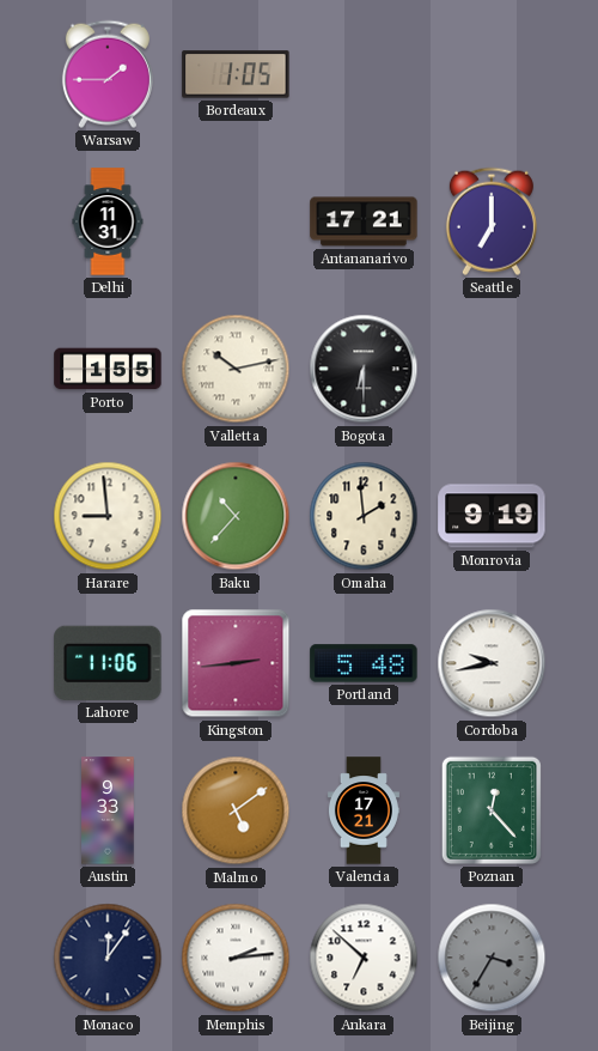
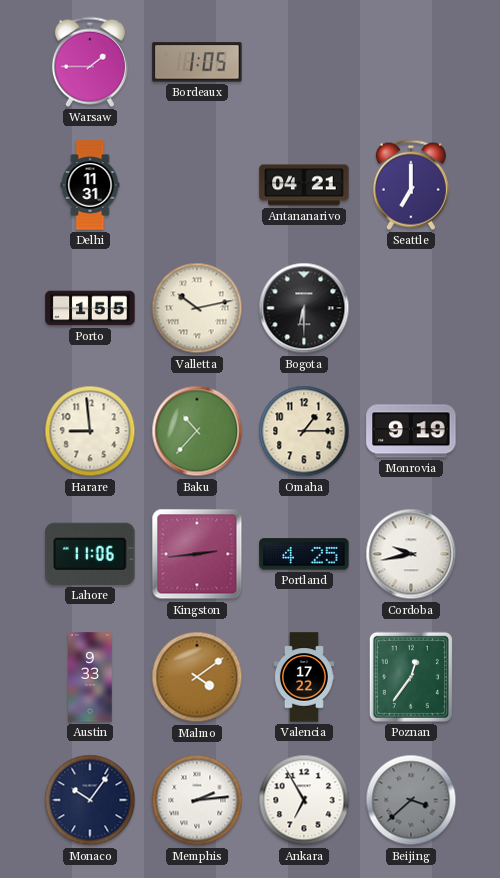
Antananarivo: 17:21 -> 04:21 (304, 185)
Omaha: 1:59 -> 1:15 (304, 431)
Portland: 5:48 -> 4:25 (304, 554)
Malmo: 5:09 -> 4:09 (197, 677)
Valencia: 17:21 -> 17:22 (304, 677)
Poznan: 12:23 -> 12:36 (411, 677)
Monaco: 12:06 -> 10:06 (90, 800)
Ankara: 6:52 -> 6:55 (304, 800)
Beijing: 3:35 -> 3:38 (411, 800)
